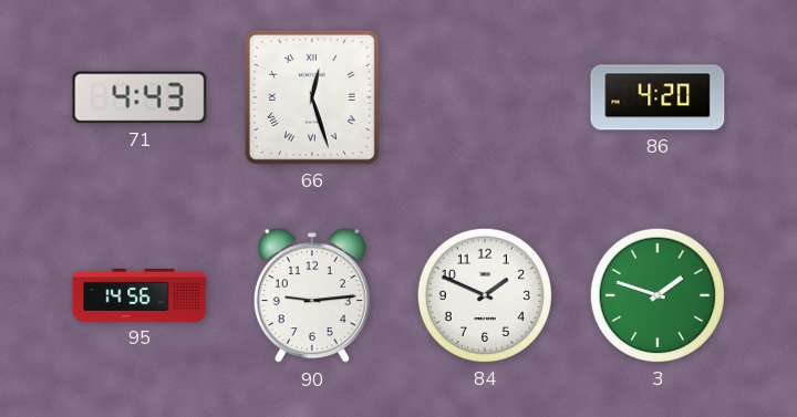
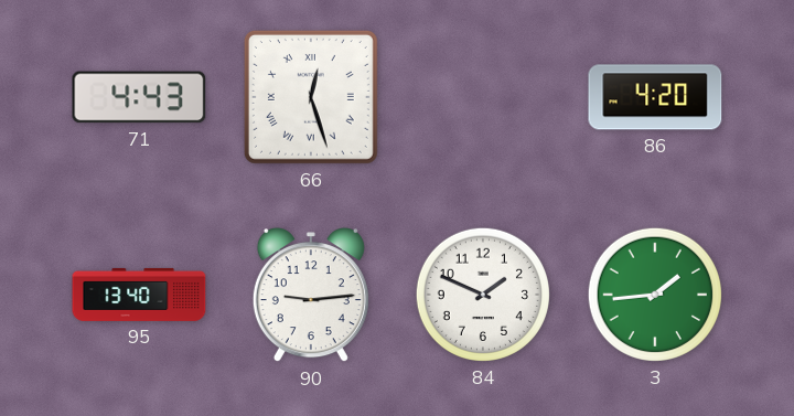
95: 14:56 -> 13:40 (139, 295)
3: 1:48 -> 1:44 (655, 295)
